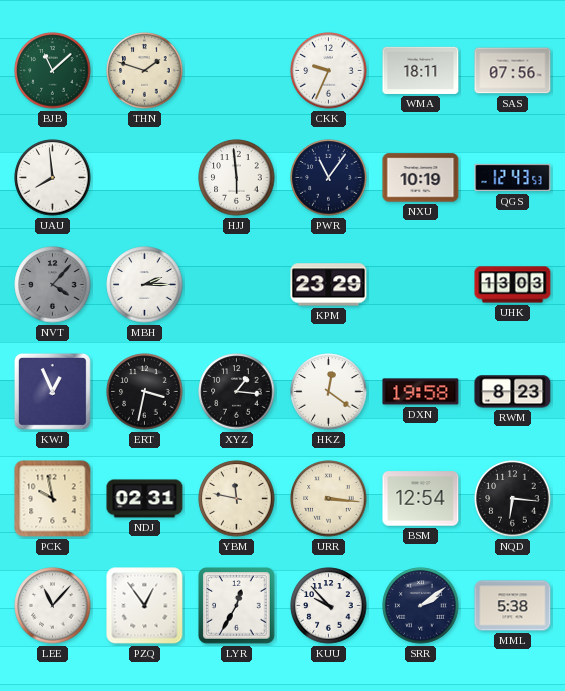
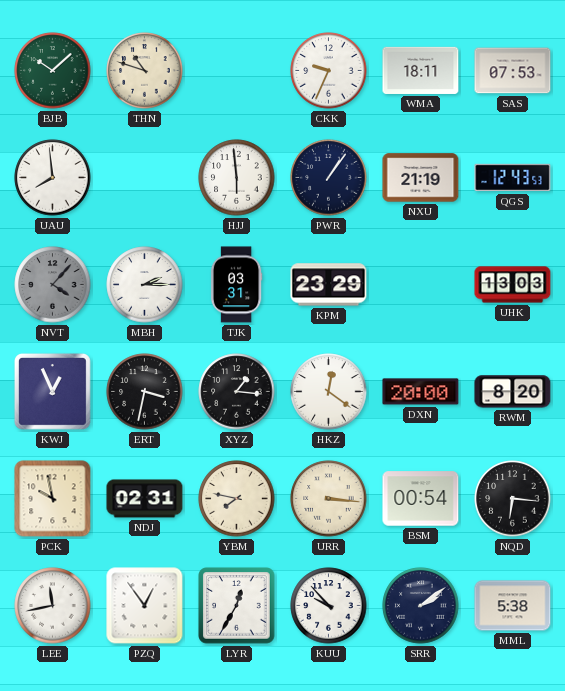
BJB: 11:08 -> 10:08 (53, 71)
THN: 1:48 -> 10:48 (145, 71)
SAS: 07:56 -> 07:53 (513, 71)
PWR: 11:06 -> 1:06 (329, 178)
NXU: 10:19 -> 21:19 (421, 178)
TJK: none -> 03:31 (236, 285)
DXN: 19:58 -> 20:00 (421, 392)
RWM: 8:23 -> 8:20 (513, 392)
YBM: 11:47 -> 7:47 (237, 499)
BSM: 12:54 -> 00:54 (421, 499)
LEE: 11:07 -> 11:43 (53, 606)
